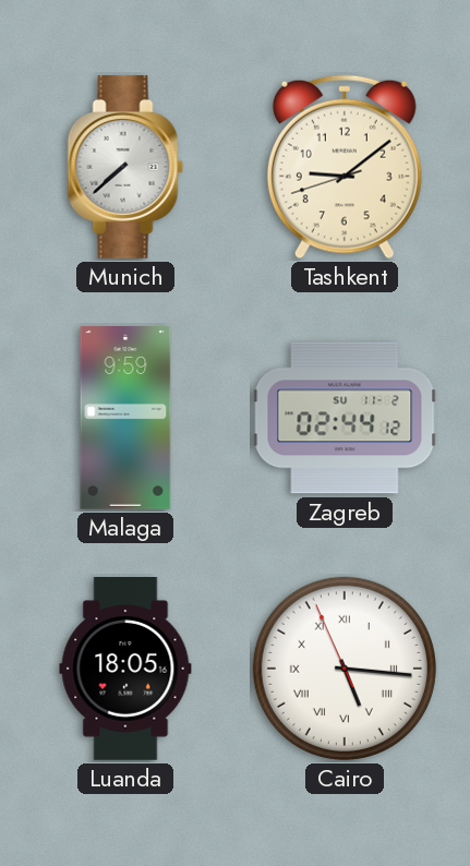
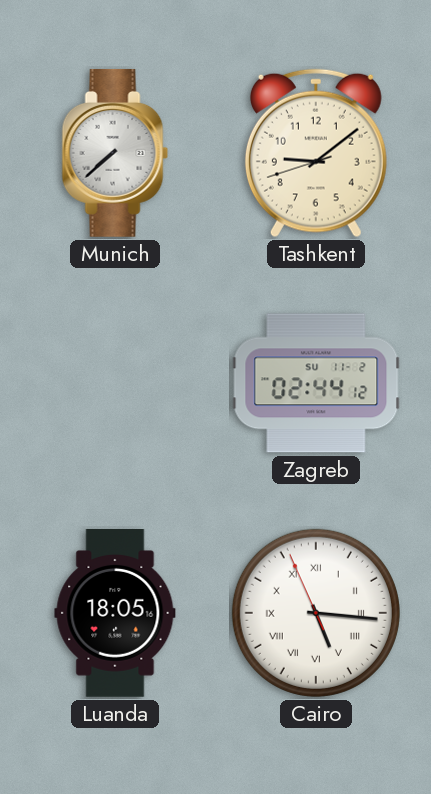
Malaga: 9:59 -> none (125, 419)
